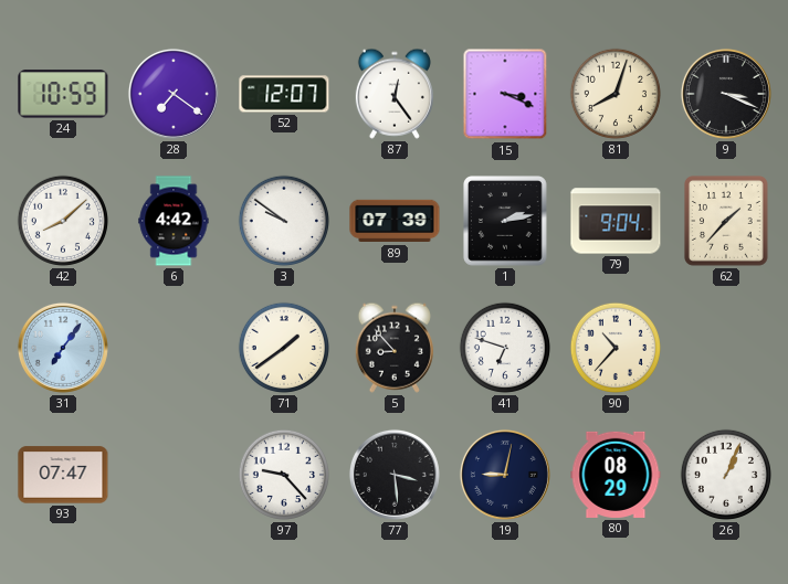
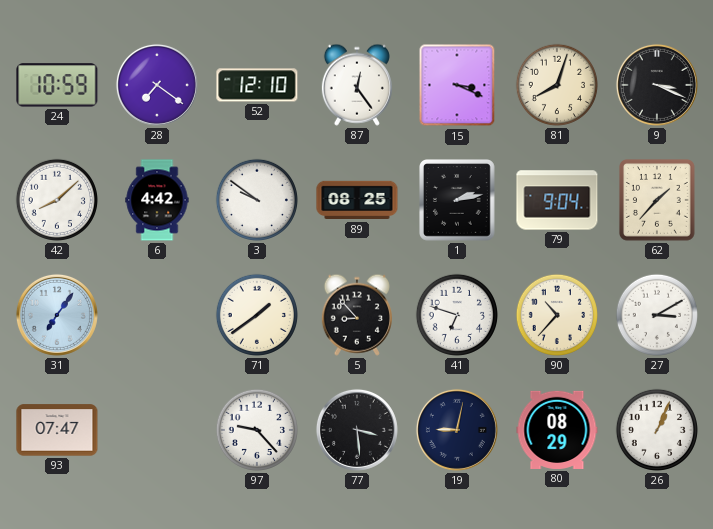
52: 12:07 -> 12:10 (257, 85)
89: 07:39 -> 08:25 (357, 200)
27: none -> 3:10 (657, 315)
